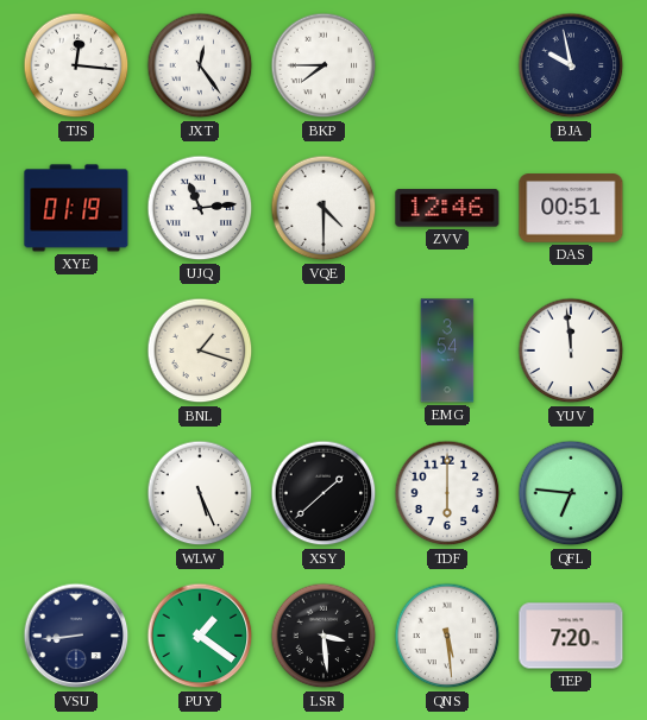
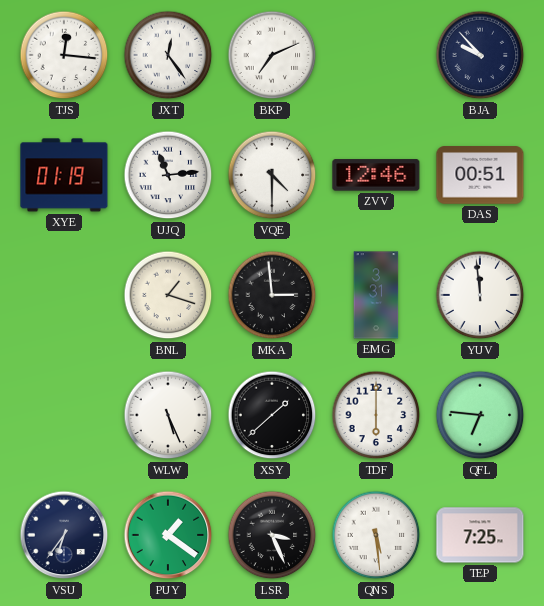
BKP: 7:45 -> 7:11 (272, 55)
BJA: 9:58 -> 9:53 (480, 55)
MKA: none -> 2:59 (272, 295)
EMG: 3:54 -> 3:31 (376, 295)
VSU: 8:44 -> 6:36 (64, 535)
LSR: 3:29 -> 3:26 (272, 535)
TEP: 7:20 -> 7:25 (480, 535)
